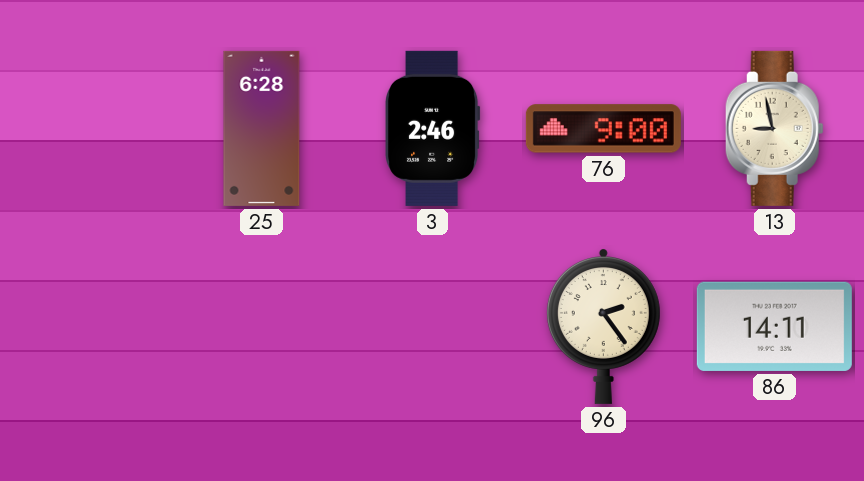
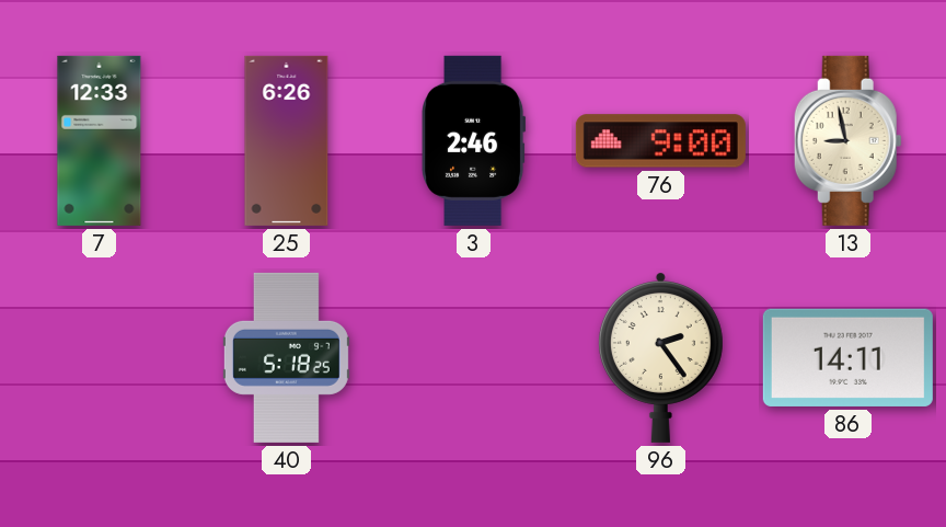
7: none -> 12:33 (100, 140)
25: 6:28 -> 6:26 (287, 140)
40: none -> 5:18 (286, 357)
